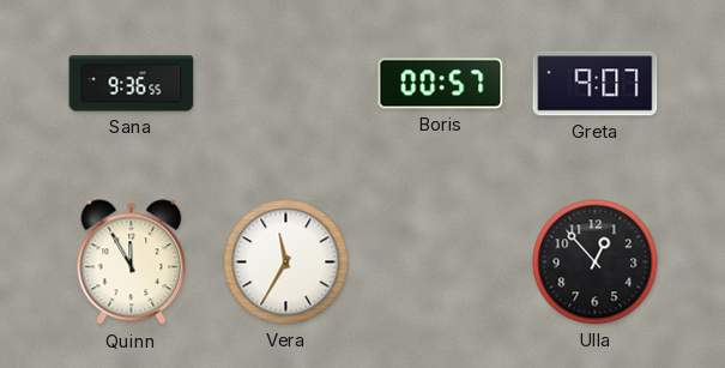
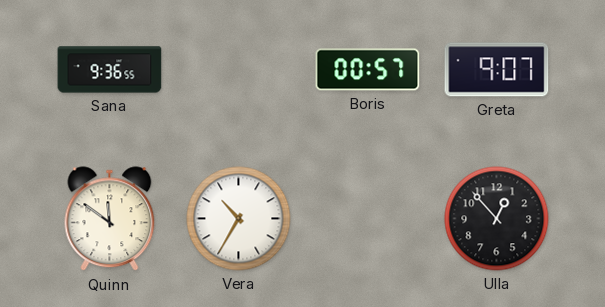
Quinn: 11:55 -> 11:51 (110, 219)
Vera: 11:35 -> 10:35 (239, 219)
